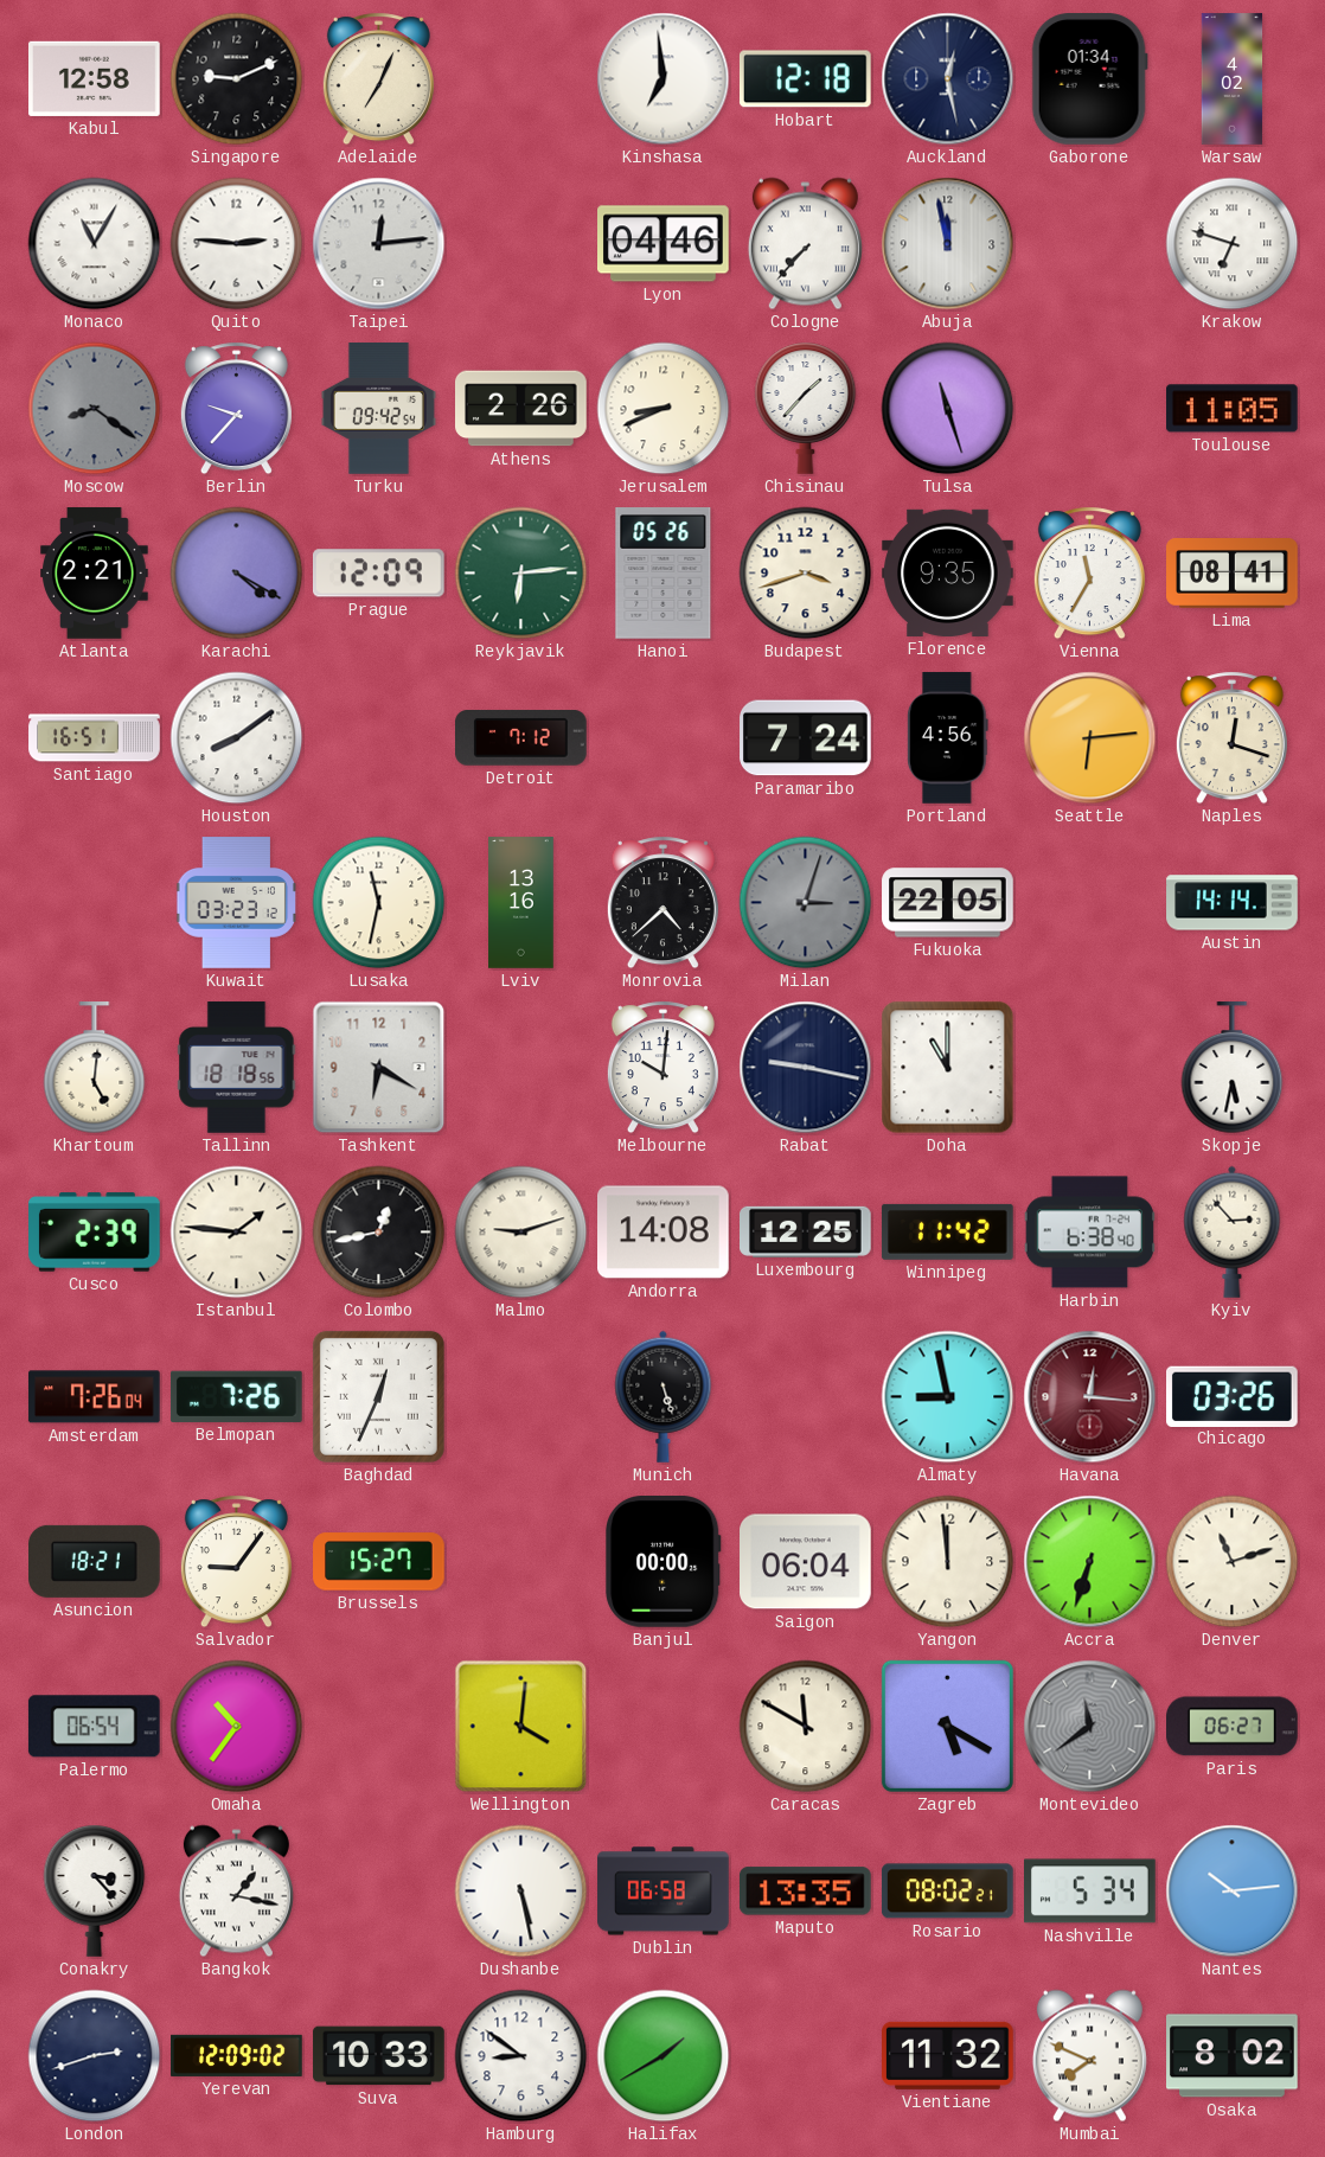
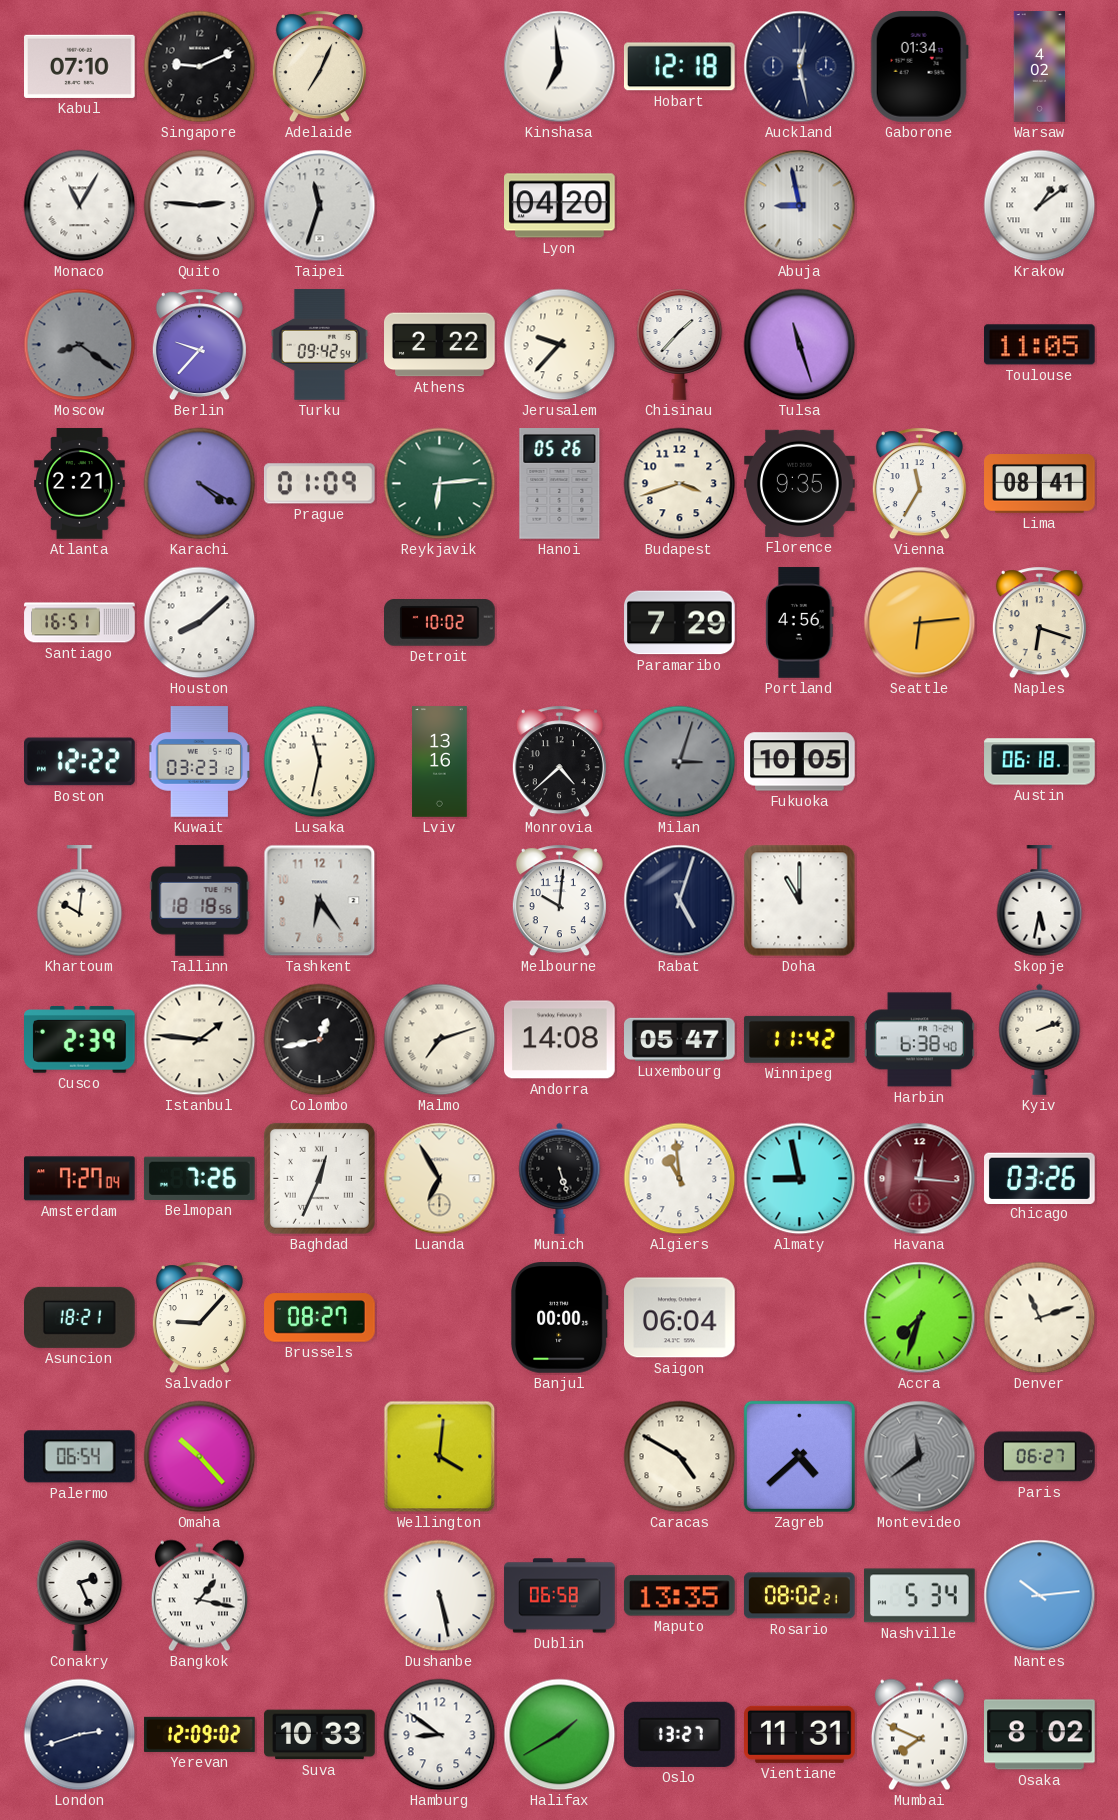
Kabul: 12:58 -> 07:10 (80, 66)
Taipei: 12:14 -> 11:33 (320, 206)
Lyon: 04:46 -> 04:20 (560, 206)
Cologne: 7:37 -> none (805, 244)
Abuja: 11:58 -> 8:58 (800, 206)
Krakow: 6:48 -> 1:09 (1040, 206)
Athens: 2:26 -> 2:22 (440, 345)
Jerusalem: 8:41 -> 9:37 (560, 345)
Prague: 12:09 -> 01:09 (319, 484)
Houston: 8:09 -> 8:08 (200, 623)
Detroit: 7:12 -> 10:02 (440, 623)
Paramaribo: 7:24 -> 7:29 (680, 623)
Naples: 12:18 -> 6:18 (1039, 623)
Boston: none -> 12:22 (80, 762)
Fukuoka: 22:05 -> 10:05 (800, 762)
Austin: 14:14 -> 06:18 (1040, 762)
Khartoum: 5:01 -> 10:01 (80, 901)
Tashkent: 6:20 -> 6:24 (320, 901)
Rabat: 9:17 -> 5:03 (680, 901)
Malmo: 9:12 -> 7:12 (440, 1040)
Luxembourg: 12:25 -> 05:47 (680, 1039)
Kyiv: 2:53 -> 2:12 (1040, 1039)
Amsterdam: 7:26 -> 7:27 (80, 1179)
Luanda: none -> 6:55 (440, 1179)
Algiers: none -> 10:59 (680, 1179)
Salvador: 9:06 -> 9:07 (199, 1318)
Brussels: 15:27 -> 08:27 (320, 1318)
Yangon: 11:59 -> none (948, 1562)
Accra: 6:33 -> 7:33 (920, 1318)
Omaha: 10:36 -> 10:23 (200, 1457)
Caracas: 11:50 -> 4:50 (680, 1457)
Zagreb: 5:20 -> 4:38 (799, 1456)
Conakry: 3:23 -> 2:26 (80, 1595)
Oslo: none -> 13:27 (680, 1734)
Vientiane: 11:32 -> 11:31 (800, 1734)
